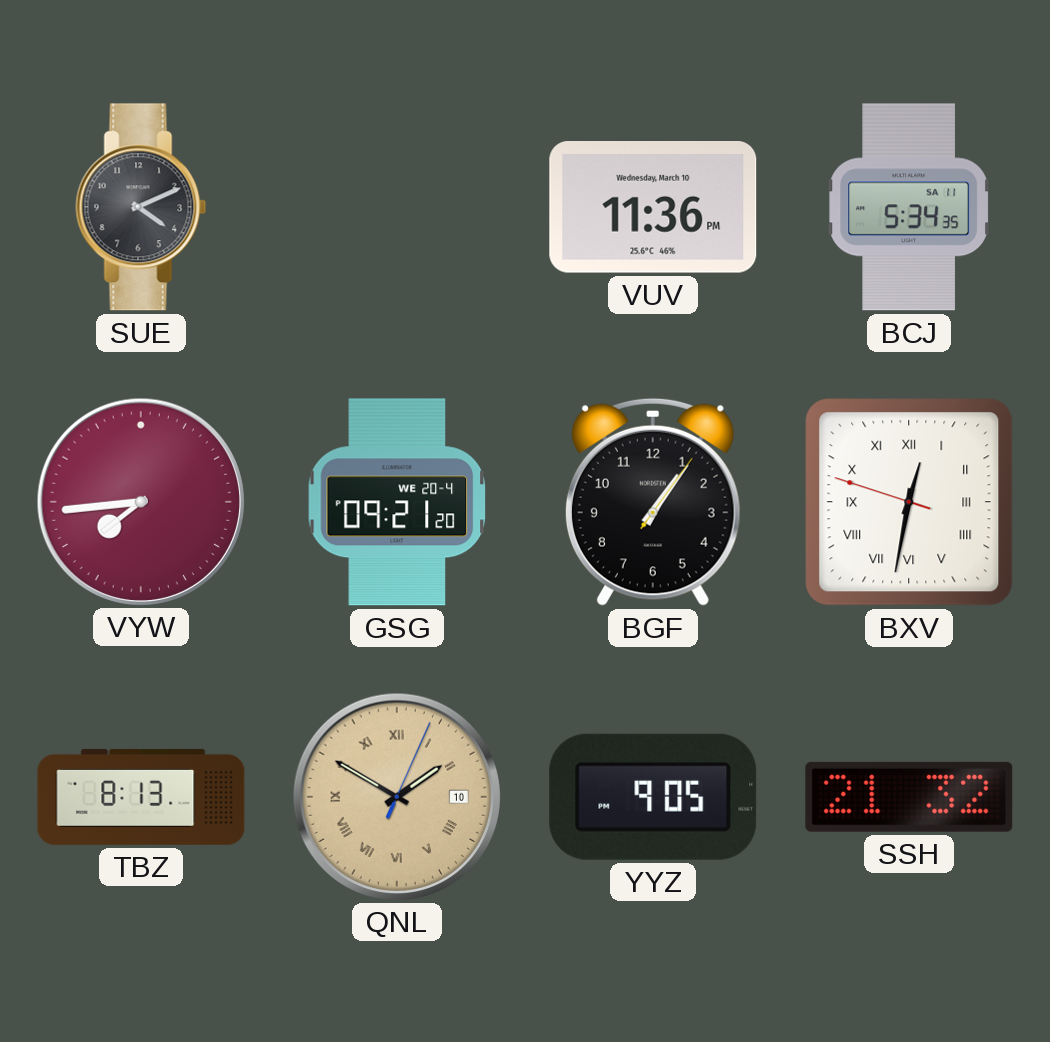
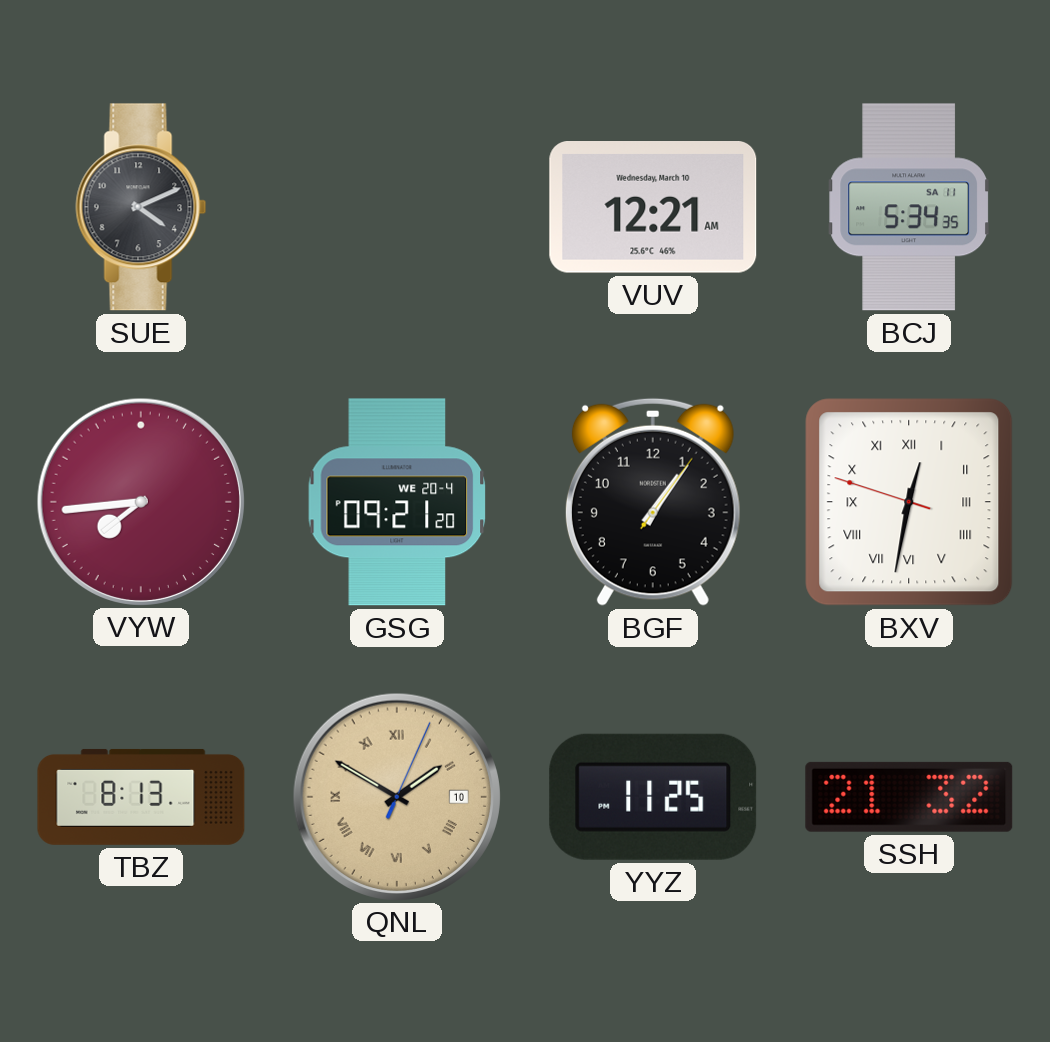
VUV: 11:36 -> 12:21 (653, 208)
YYZ: 9:05 -> 11:25 (653, 797)
